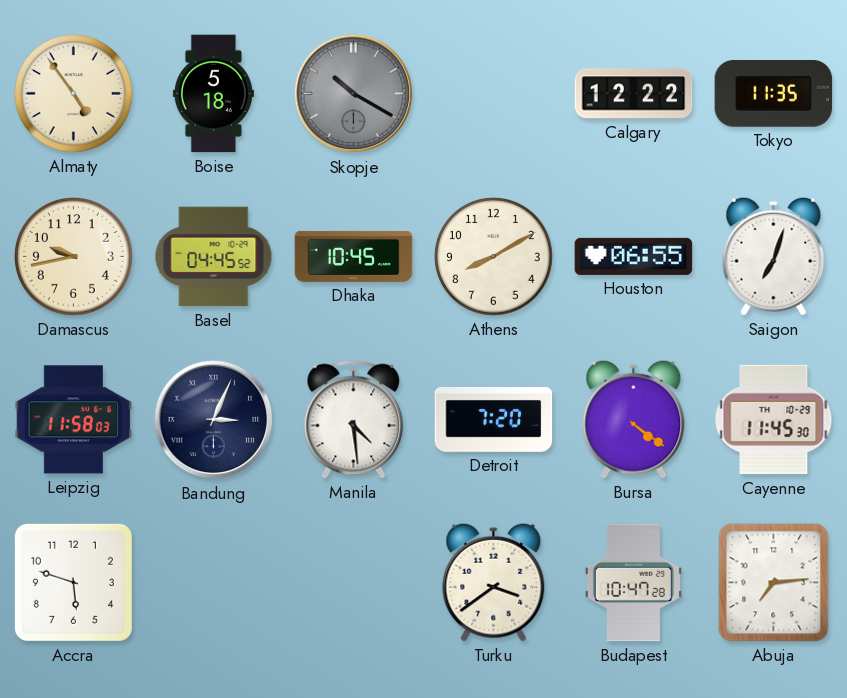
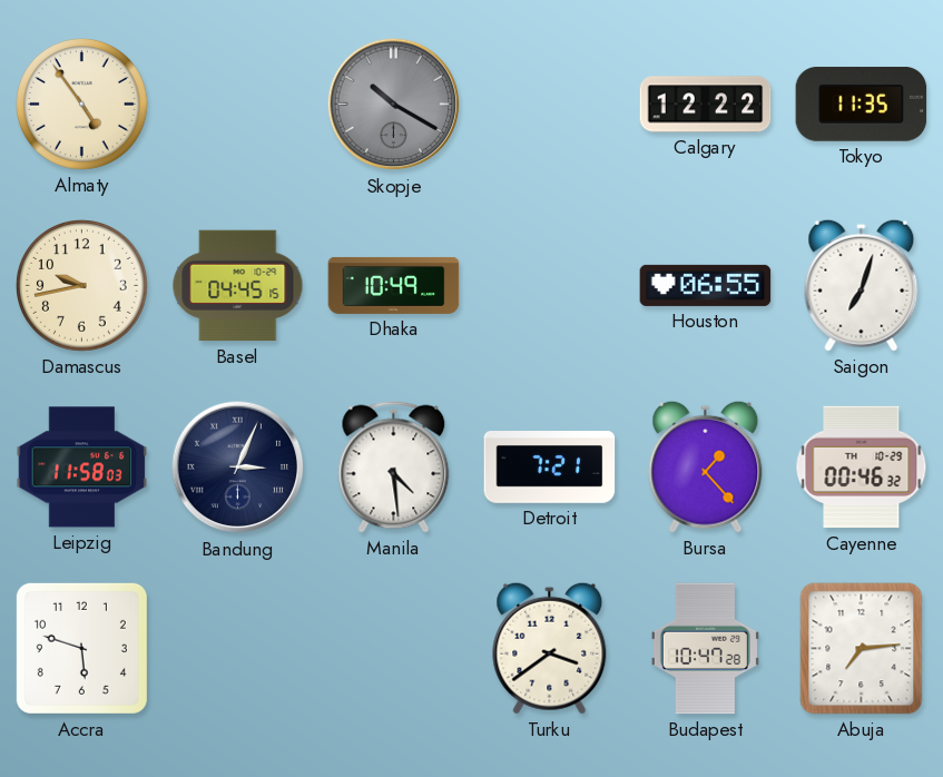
Boise: 5:18 -> none (213, 94)
Basel: 04:45:52 -> 04:45:15 (238, 286)
Dhaka: 10:45 -> 10:49 (394, 285)
Athens: 8:10 -> none (494, 257)
Detroit: 7:20 -> 7:21 (550, 468)
Bursa: 4:21 -> 1:23 (706, 466)
Cayenne: 11:45 -> 00:46 (862, 468)
